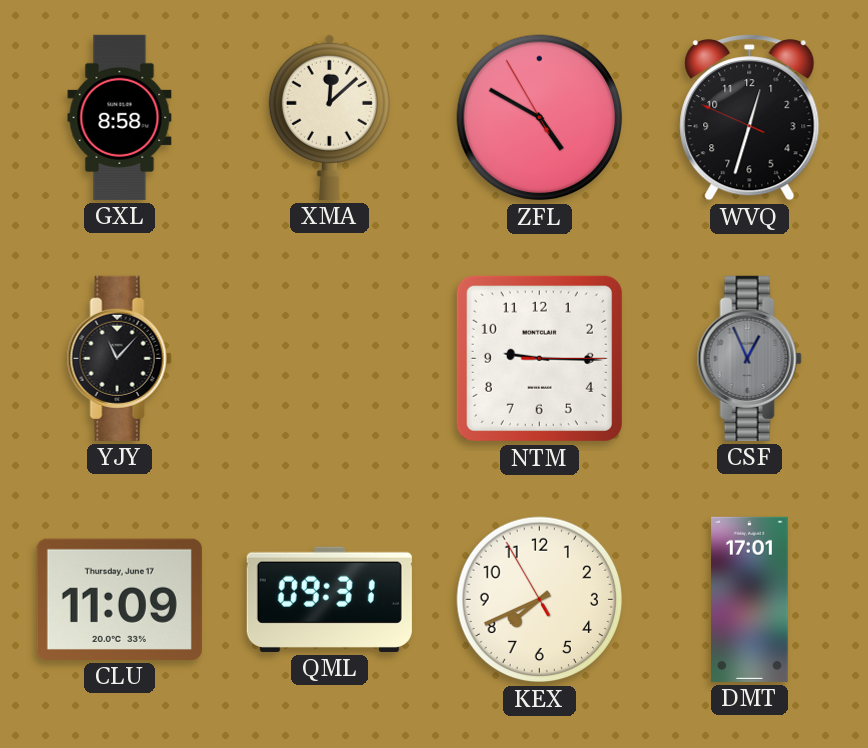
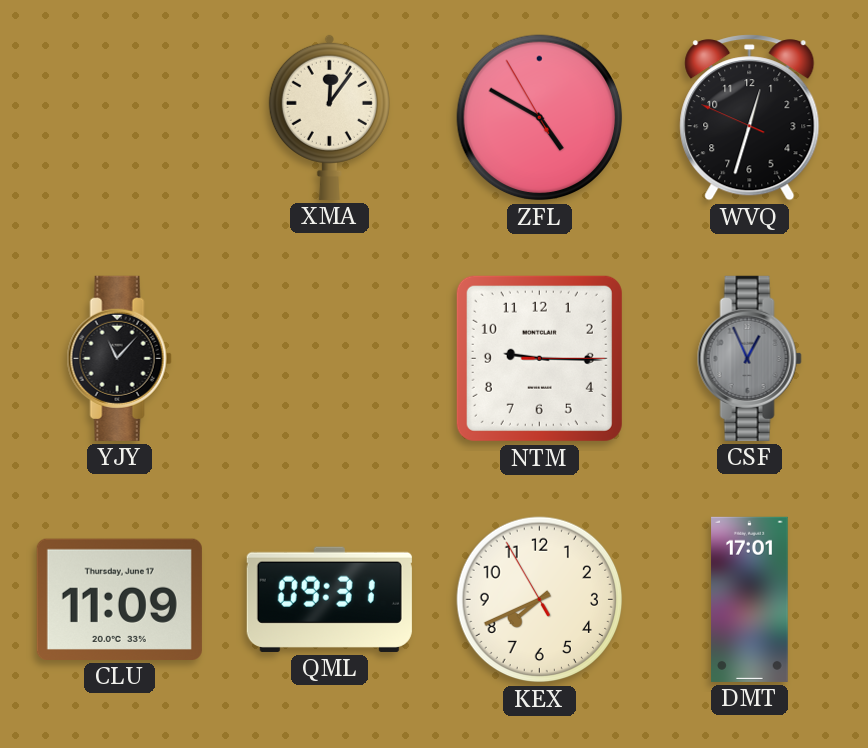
GXL: 8:58 -> none (120, 117)
XMA: 12:08 -> 12:06 (329, 117)
